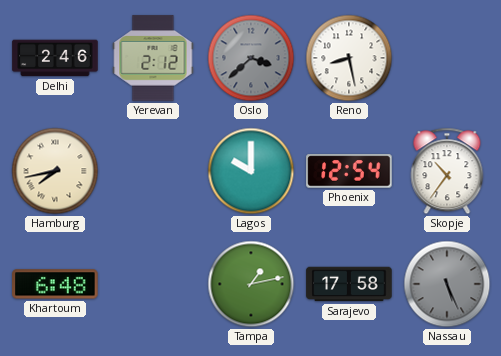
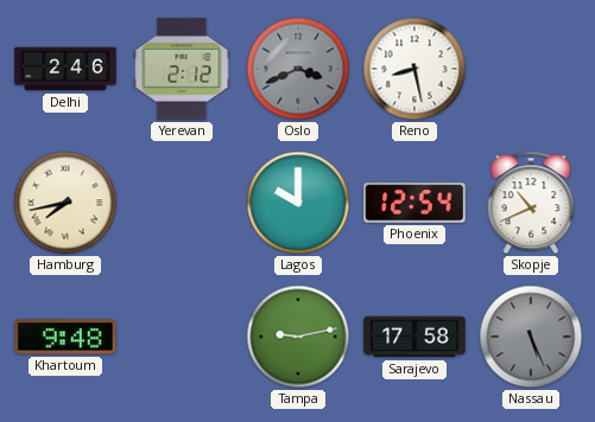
Oslo: 3:38 -> 3:41 (298, 69)
Skopje: 10:36 -> 10:41 (531, 203)
Khartoum: 6:48 -> 9:48 (65, 337)
Tampa: 1:13 -> 9:13 (298, 337)
